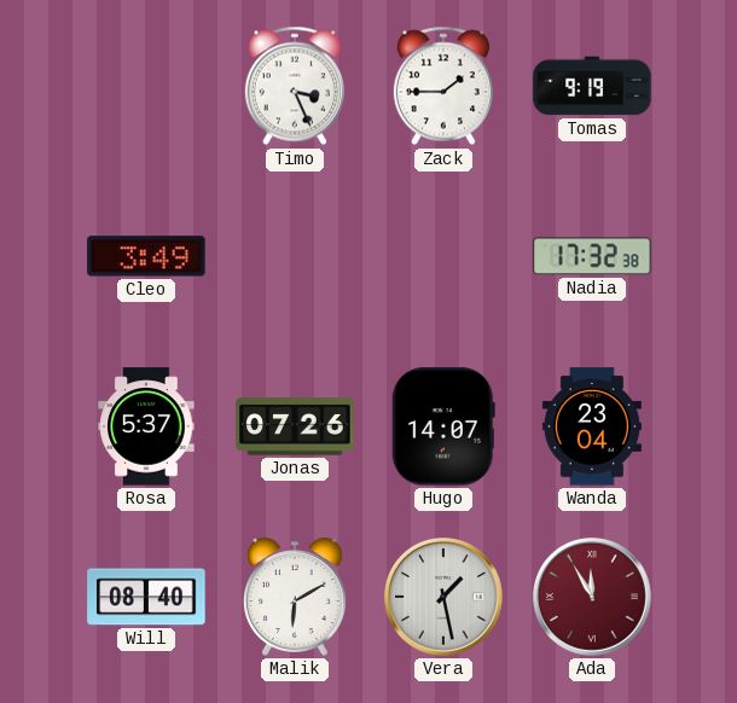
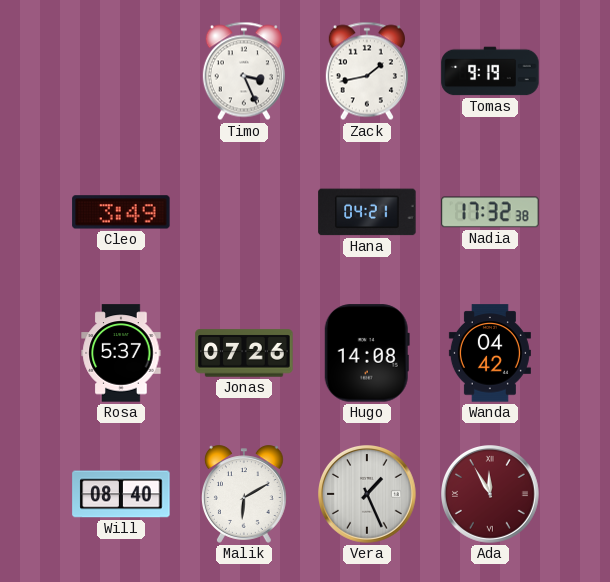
Zack: 1:45 -> 1:43 (367, 71)
Hana: none -> 04:21 (367, 212)
Hugo: 14:07 -> 14:08 (367, 353)
Wanda: 23:04 -> 04:42 (490, 353)
Vera: 1:28 -> 1:26 (368, 495)
